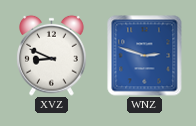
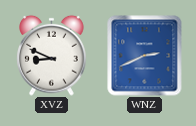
WNZ: 2:48 -> 2:41 (145, 56)
